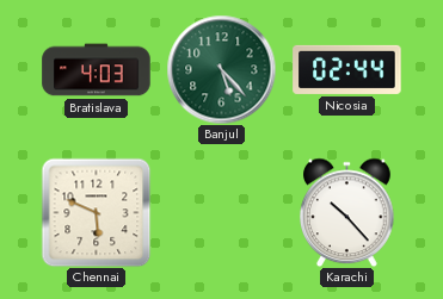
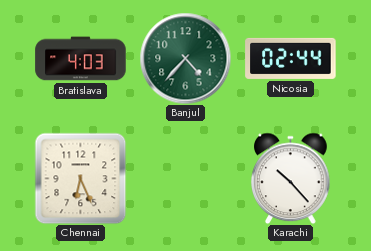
Banjul: 5:23 -> 4:37 (185, 58)
Chennai: 5:49 -> 6:26 (80, 178)
